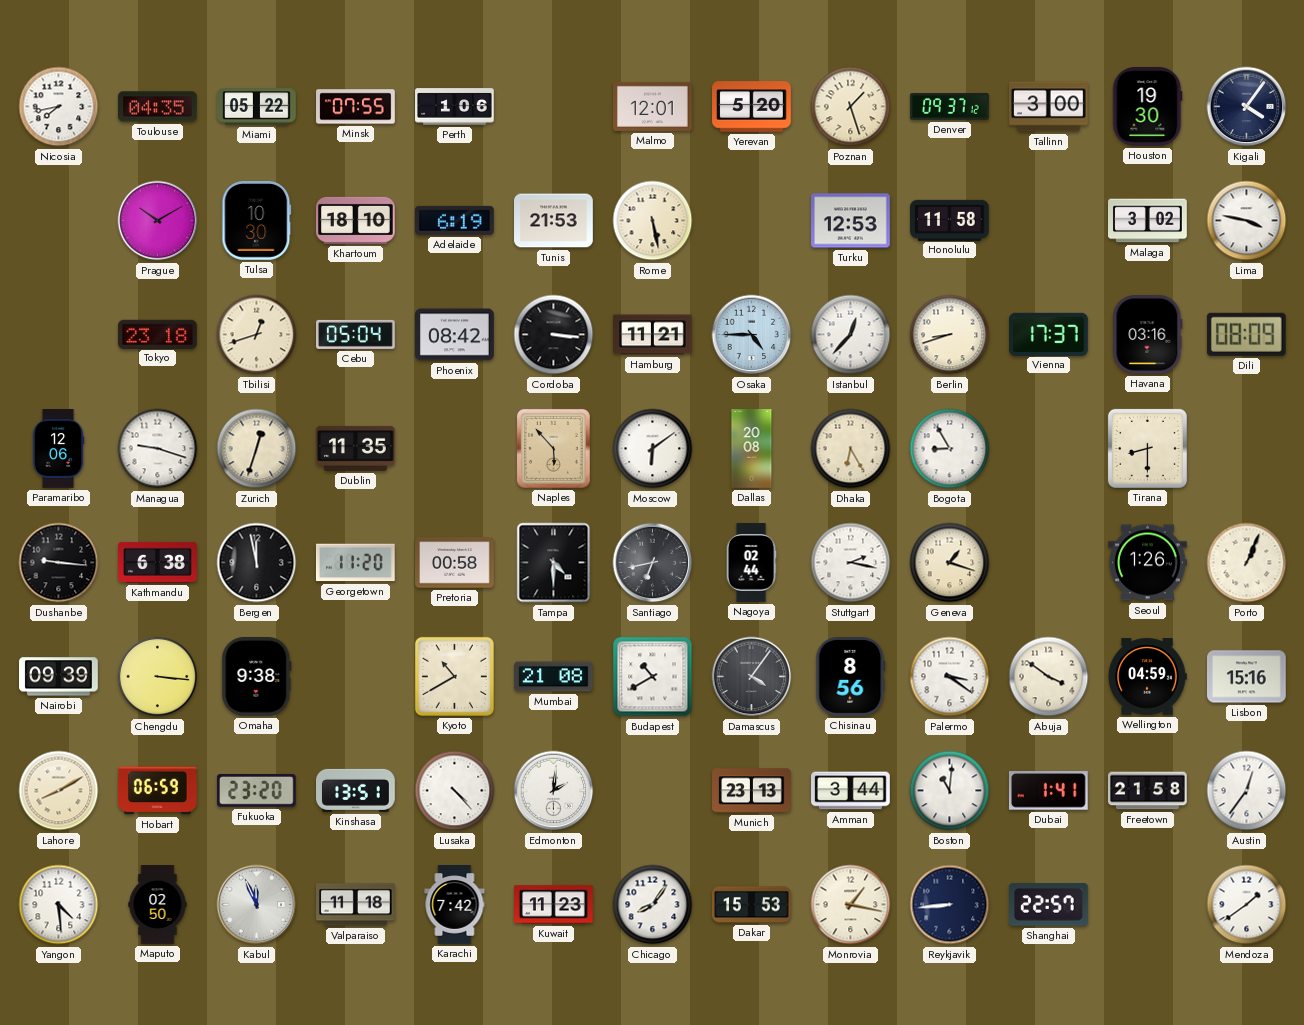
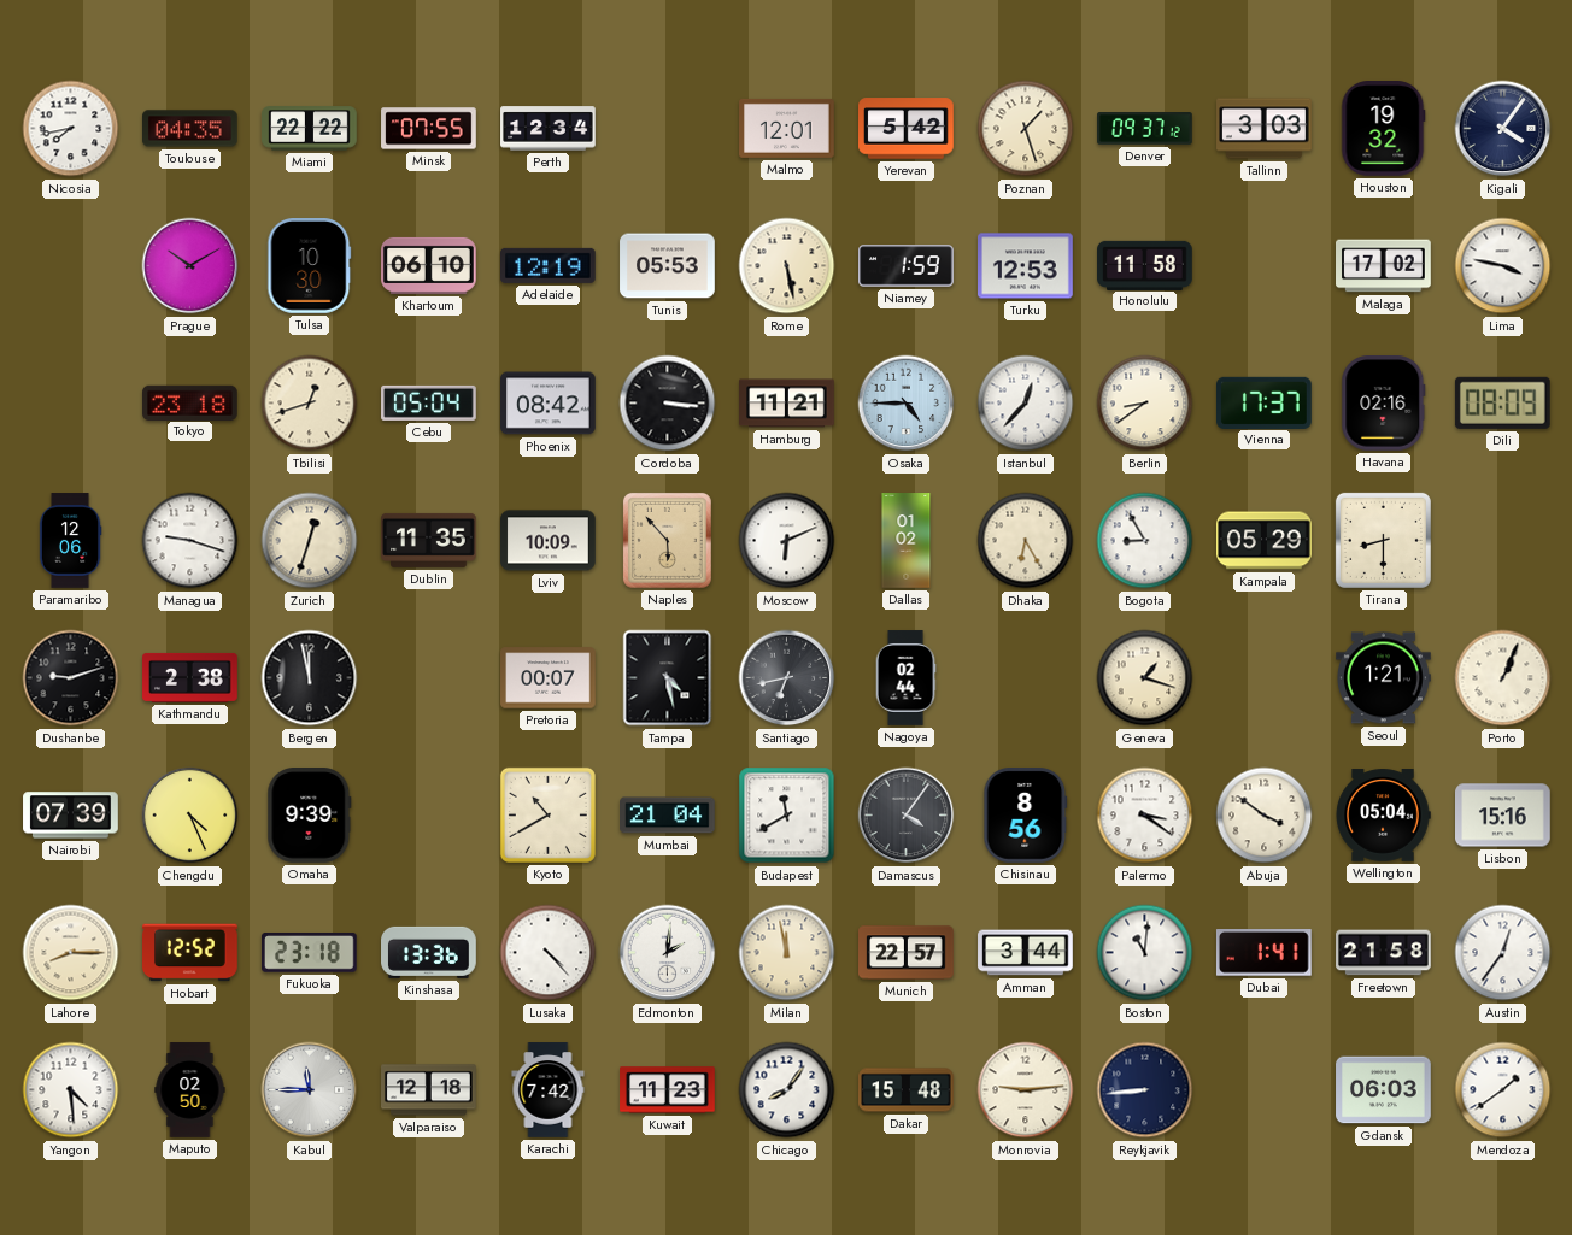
Miami: 05:22 -> 22:22 (310, 129)
Perth: 1:06 -> 12:34 (549, 129)
Yerevan: 5:20 -> 5:42 (907, 129)
Tallinn: 3:00 -> 3:03 (1265, 129)
Houston: 19:30 -> 19:32 (1384, 129)
Khartoum: 18:10 -> 06:10 (429, 265)
Adelaide: 6:19 -> 12:19 (549, 265)
Tunis: 21:53 -> 05:53 (668, 266)
Niamey: none -> 1:59 (907, 266)
Malaga: 3:02 -> 17:02 (1384, 266)
Berlin: 8:42 -> 8:39 (1145, 404)
Havana: 03:16 -> 02:16 (1384, 404)
Lviv: none -> 10:09 (549, 541)
Moscow: 6:09 -> 6:11 (787, 541)
Dallas: 20:08 -> 01:02 (907, 541)
Kampala: none -> 05:29 (1265, 541)
Dushanbe: 9:16 -> 9:12 (71, 678)
Kathmandu: 6:38 -> 2:38 (190, 677)
Georgetown: 11:20 -> none (356, 563)
Pretoria: 00:58 -> 00:07 (549, 678)
Tampa: 4:30 -> 4:28 (668, 678)
Stuttgart: 2:17 -> none (851, 563)
Seoul: 1:26 -> 1:21 (1384, 678)
Nairobi: 09:39 -> 07:39 (71, 816)
Chengdu: 3:16 -> 4:26 (190, 816)
Omaha: 9:38 -> 9:39 (310, 816)
Mumbai: 21:08 -> 21:04 (668, 816)
Budapest: 10:40 -> 11:40 (787, 816)
Wellington: 04:59 -> 05:04 (1383, 816)
Lahore: 8:10 -> 8:15 (71, 953)
Hobart: 06:59 -> 12:52 (190, 953)
Fukuoka: 23:20 -> 23:18 (309, 953)
Kinshasa: 13:51 -> 13:36 (429, 952)
Milan: none -> 11:58 (787, 953)
Munich: 23:13 -> 22:57 (907, 953)
Kabul: 11:56 -> 11:45 (310, 1090)
Valparaiso: 11:18 -> 12:18 (429, 1090)
Dakar: 15:53 -> 15:48 (907, 1090)
Monrovia: 1:17 -> 9:14 (1026, 1090)
Shanghai: 22:57 -> none (1049, 905)
Gdansk: none -> 06:03 (1384, 1090)
